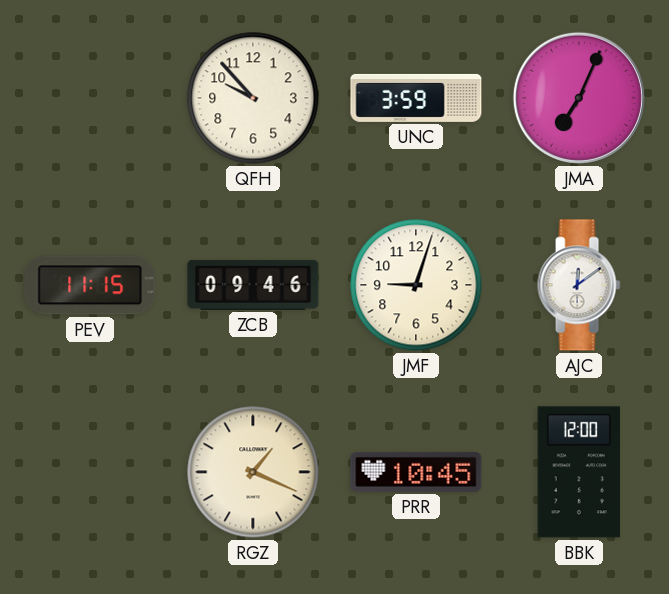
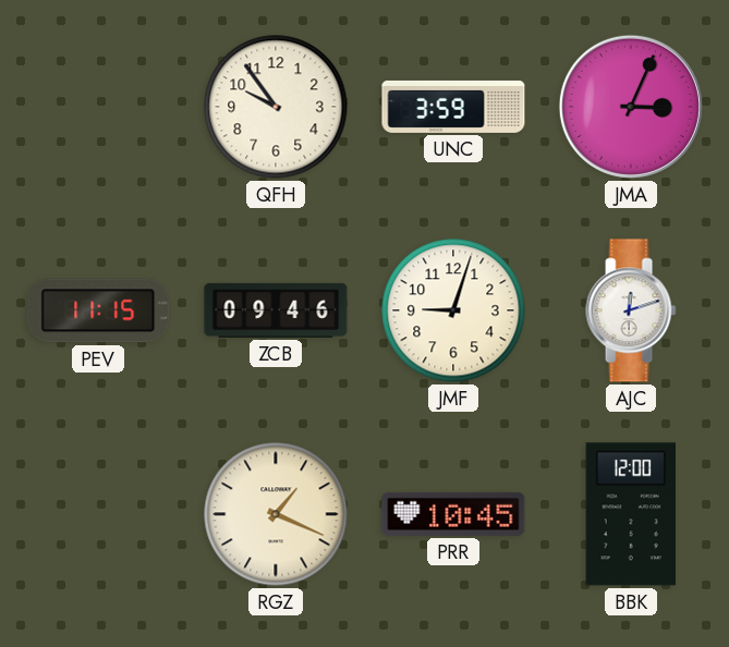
QFH: 9:53 -> 9:54 (276, 107)
JMA: 7:04 -> 3:04 (631, 107)
AJC: 12:09 -> 12:12 (631, 310)
